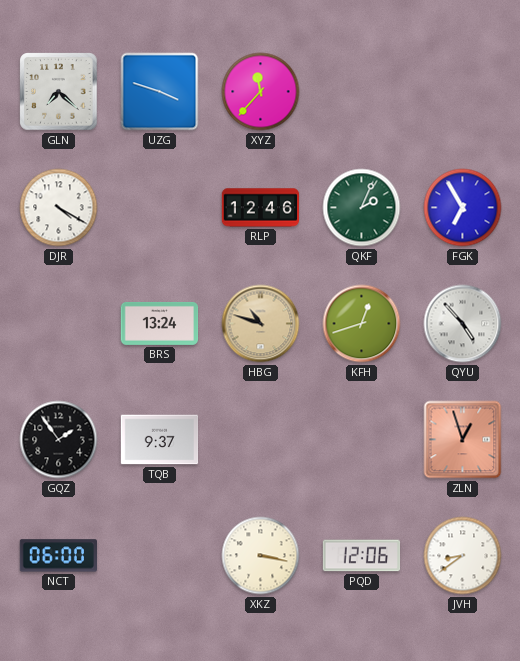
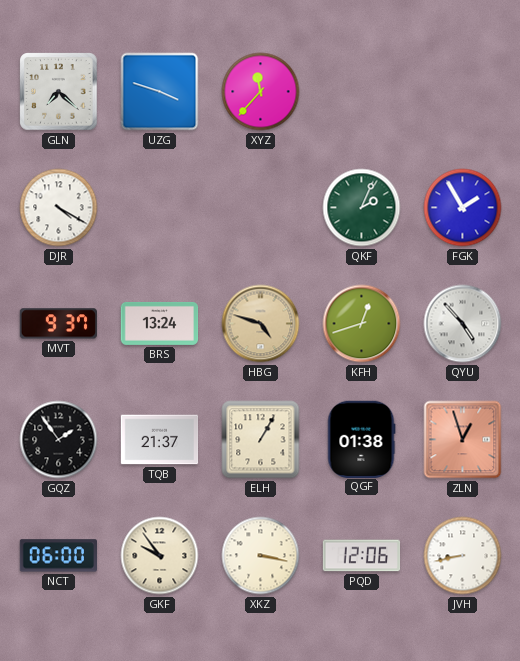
RLP: 12:46 -> none (261, 208)
FGK: 6:55 -> 1:55 (463, 208)
MVT: none -> 9:37 (58, 324)
HBG: 10:48 -> 4:48 (261, 324)
TQB: 9:37 -> 21:37 (160, 440)
ELH: none -> 1:05 (261, 440)
QGF: none -> 01:38 (361, 439)
GKF: none -> 9:54 (160, 556)
JVH: 8:39 -> 8:43 (463, 556)
